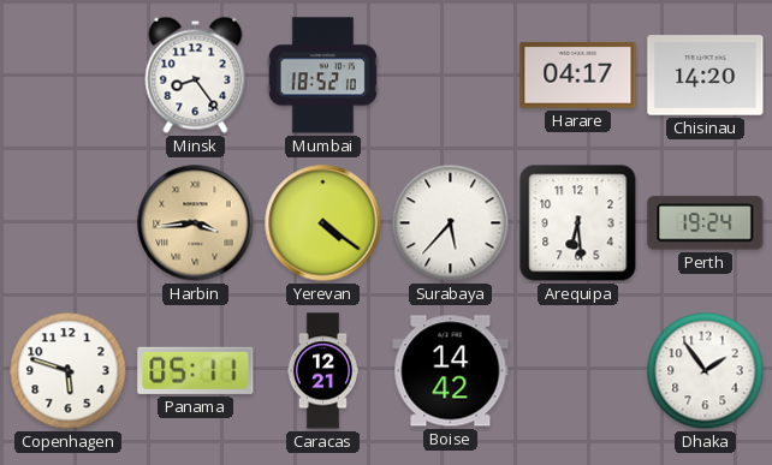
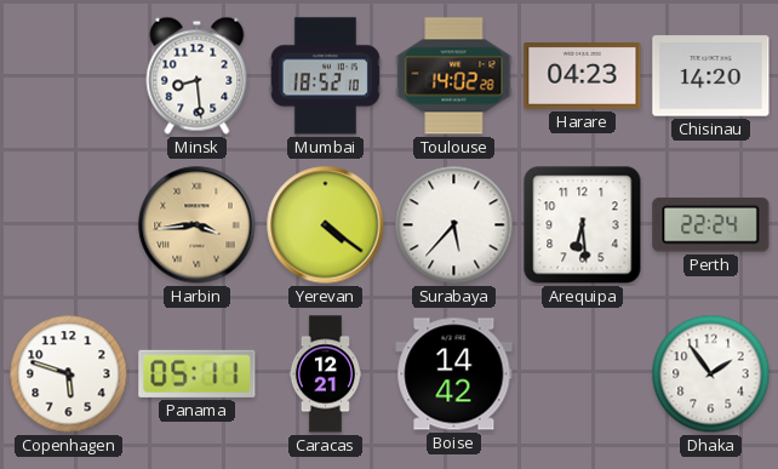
Minsk: 8:24 -> 8:29 (198, 75)
Toulouse: none -> 14:02 (454, 76)
Harare: 04:17 -> 04:23 (583, 76)
Perth: 19:24 -> 22:24 (711, 225)
